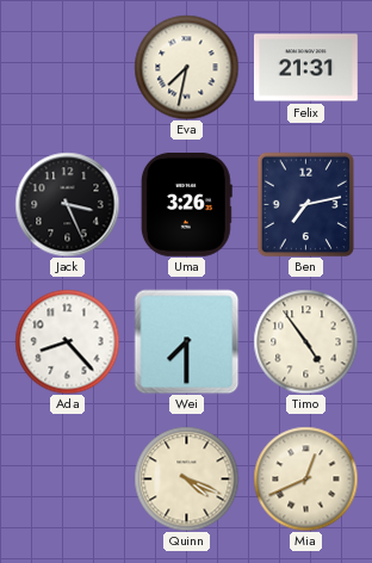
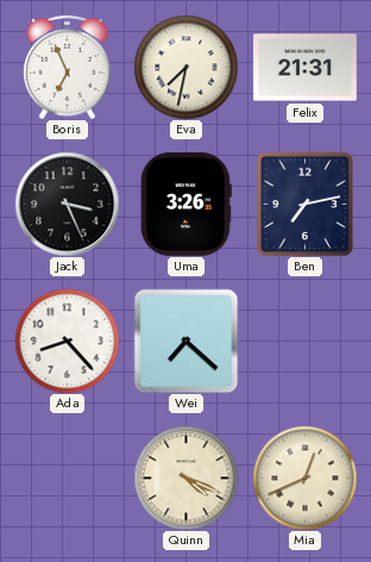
Boris: none -> 6:56 (68, 67)
Wei: 7:30 -> 7:22 (185, 341)
Timo: 4:54 -> none (305, 341)
